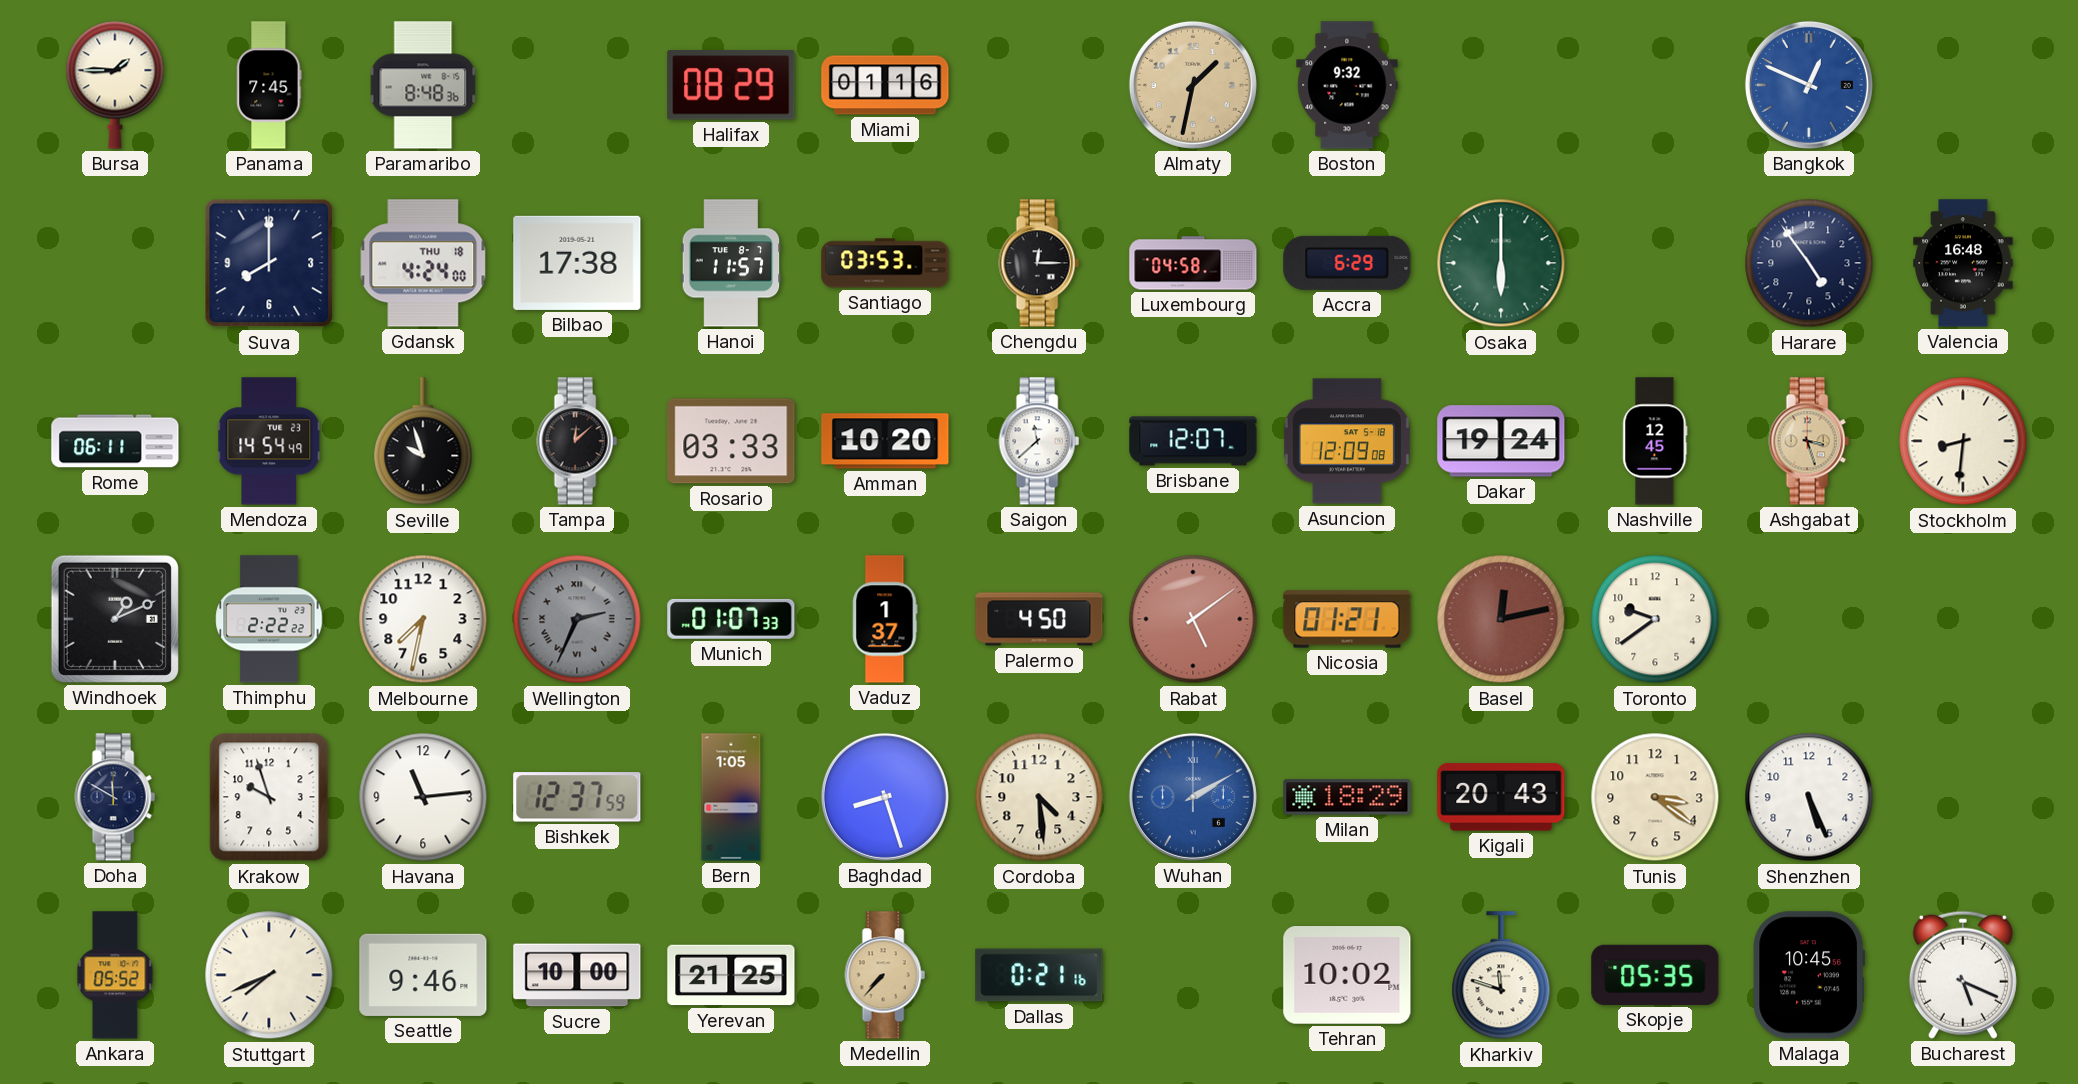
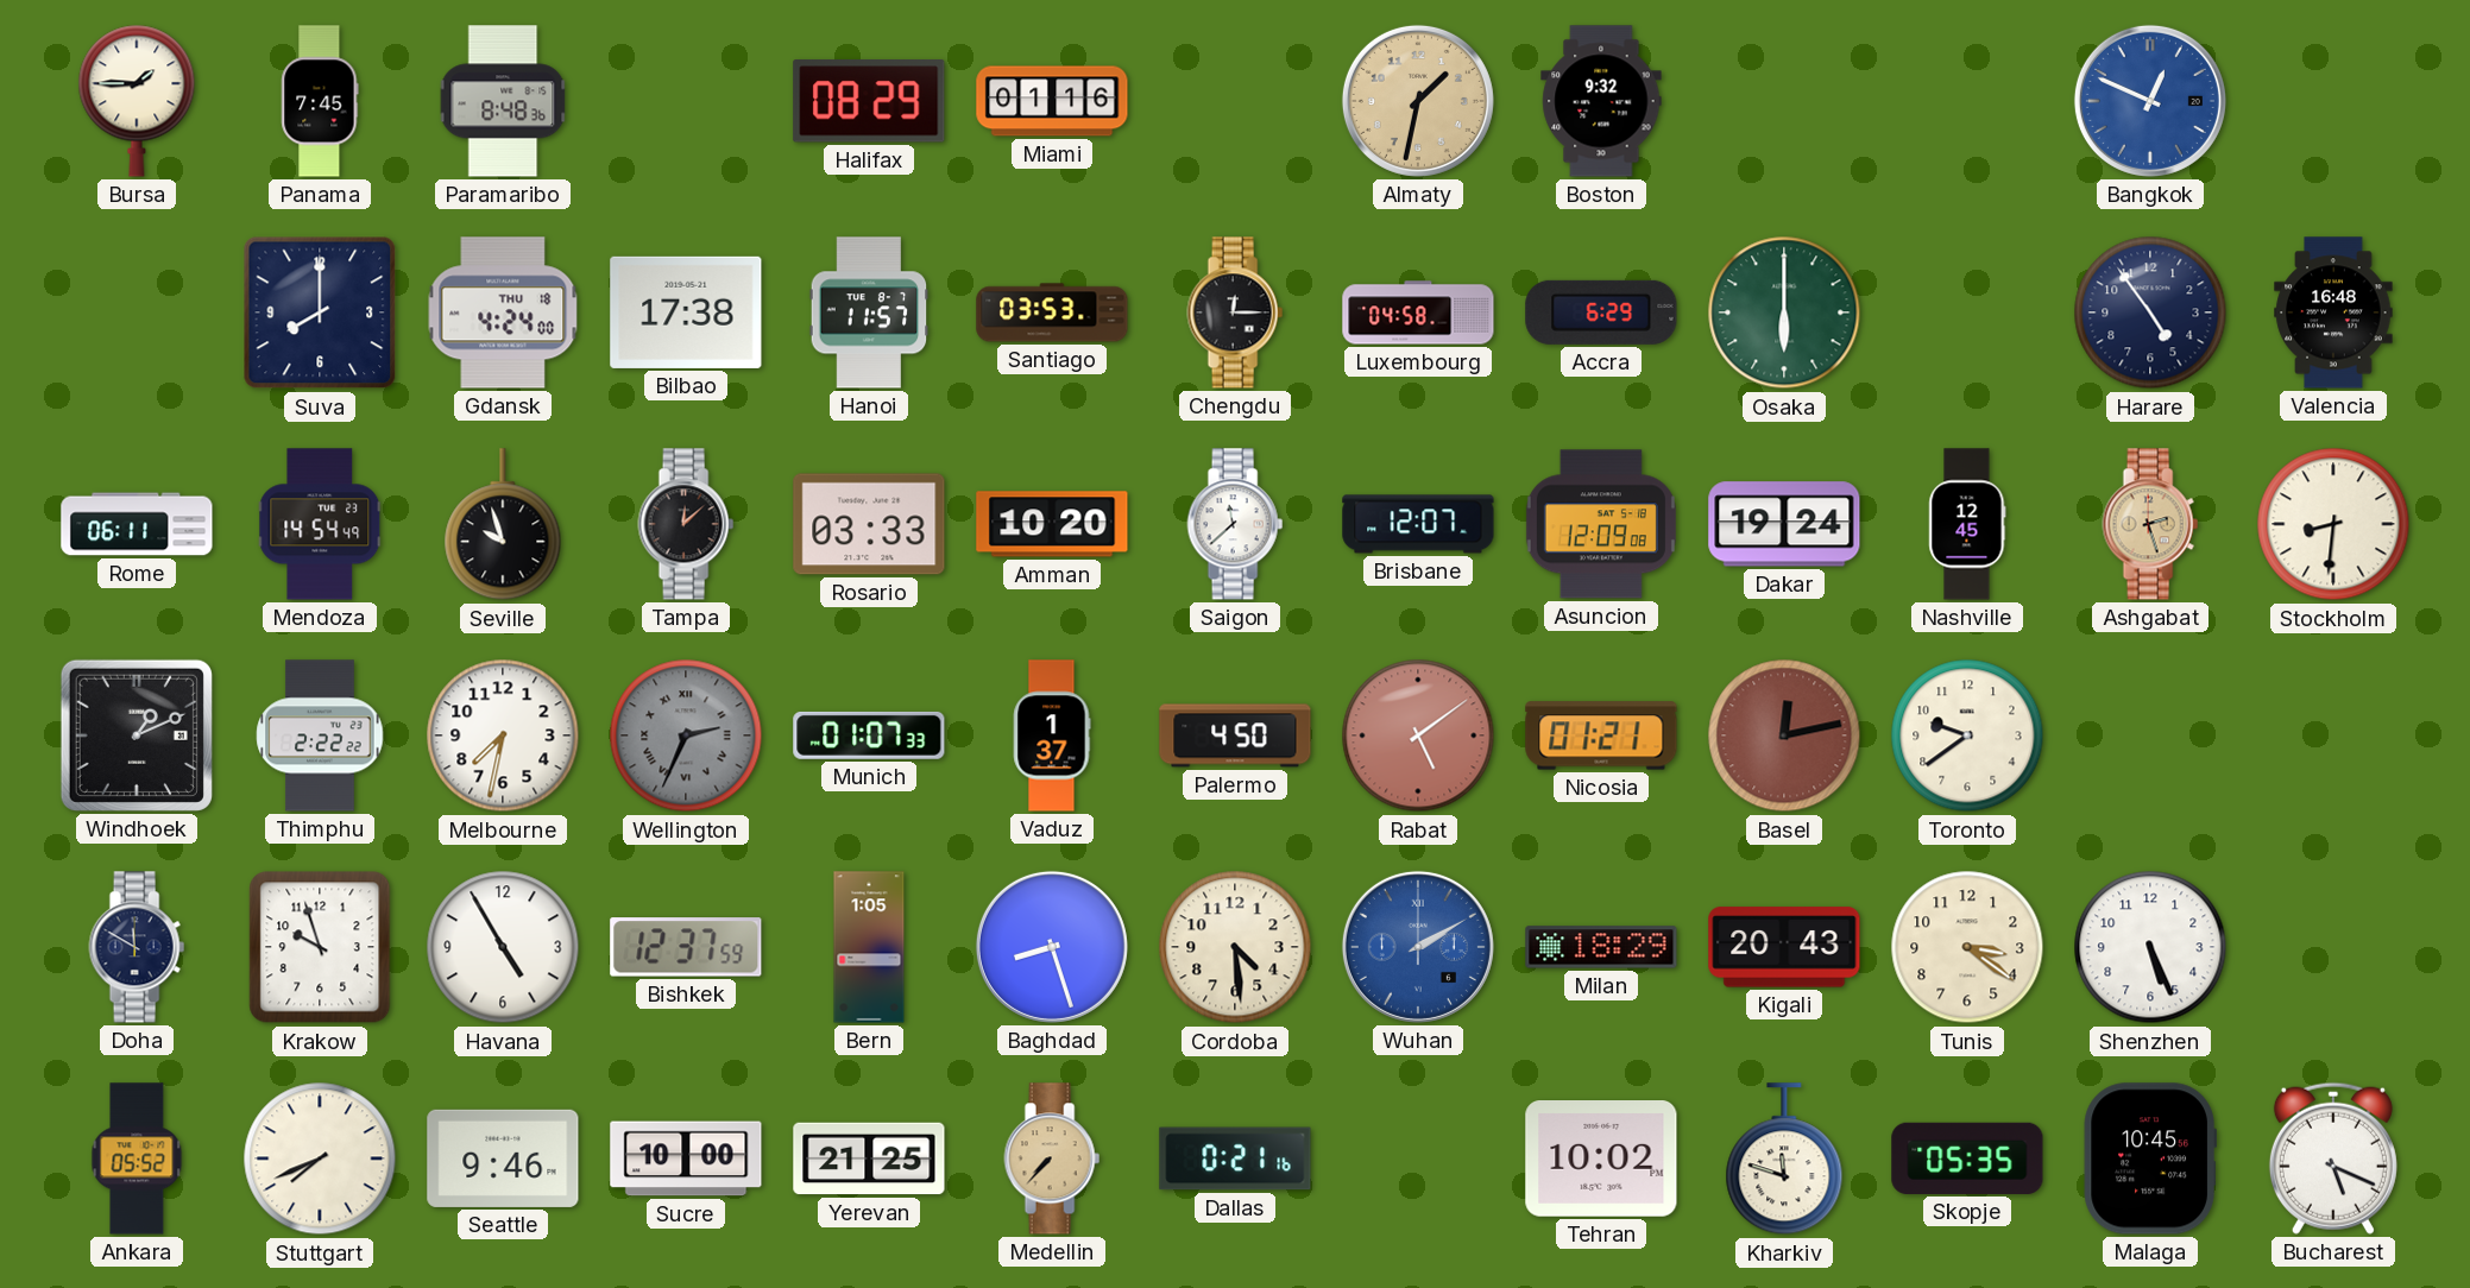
Ashgabat: 3:27 -> 2:27 (2150, 524)
Havana: 11:14 -> 4:55 (503, 947)
